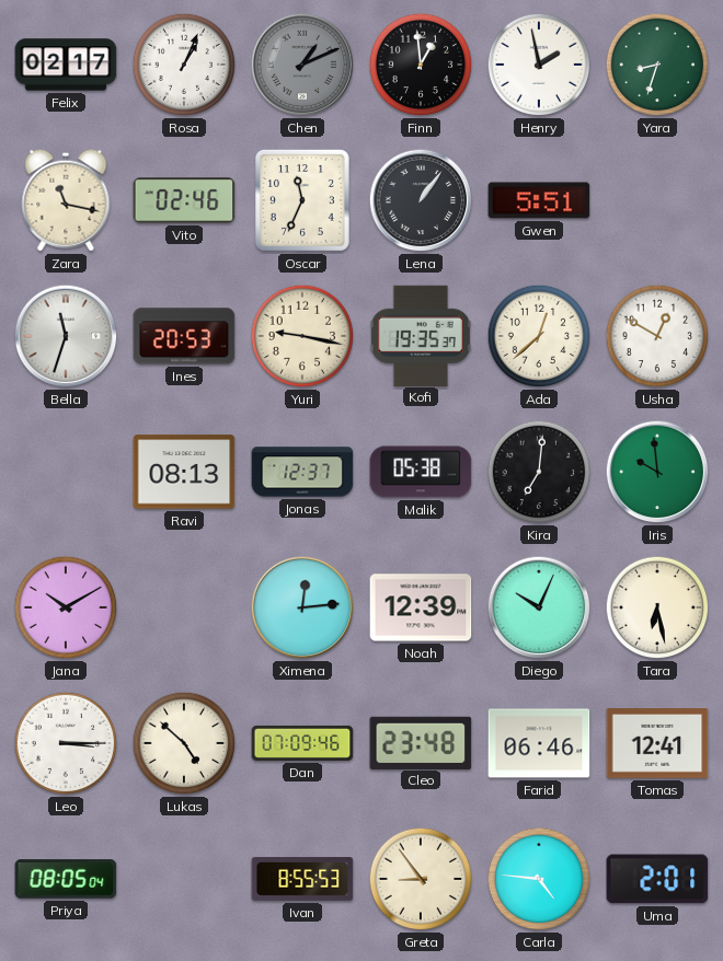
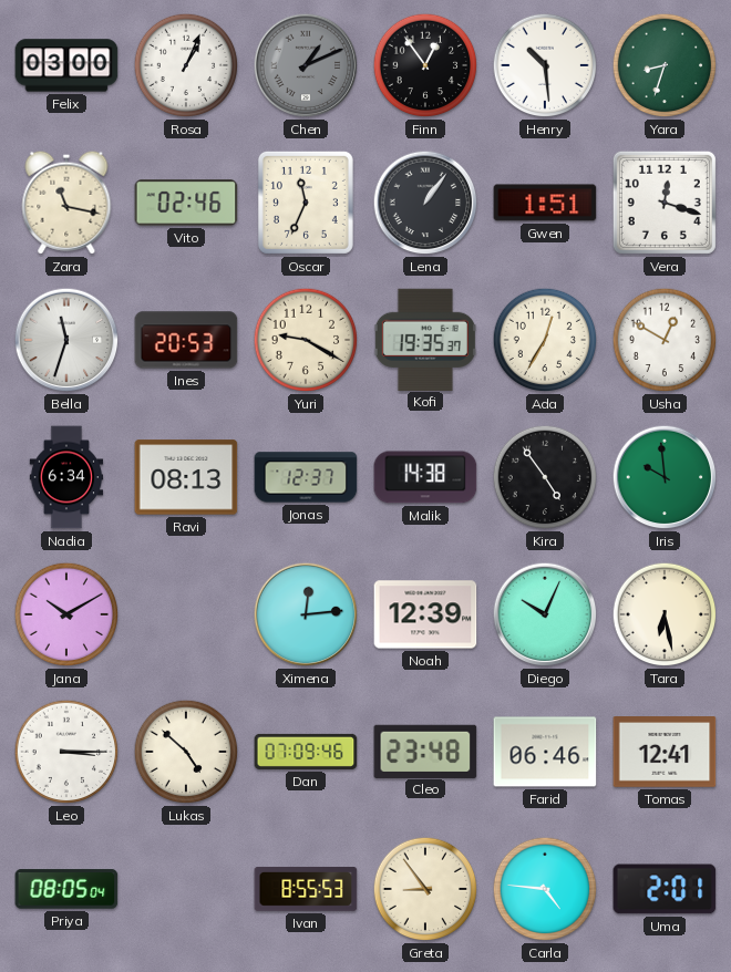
Felix: 02:17 -> 03:00 (66, 65)
Finn: 12:59 -> 12:54 (425, 65)
Henry: 1:58 -> 10:29 (545, 65)
Gwen: 5:51 -> 1:51 (545, 203)
Vera: none -> 12:18 (665, 203)
Yuri: 9:17 -> 9:20 (306, 340)
Ada: 12:38 -> 12:35 (545, 340)
Nadia: none -> 6:34 (66, 477)
Malik: 05:38 -> 14:38 (425, 477)
Kira: 7:01 -> 4:54 (545, 477)
